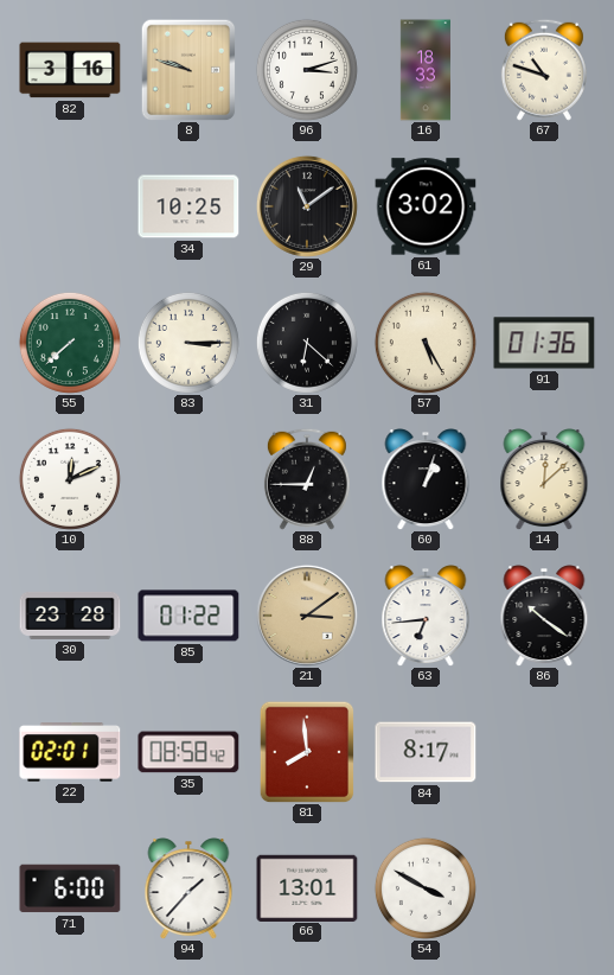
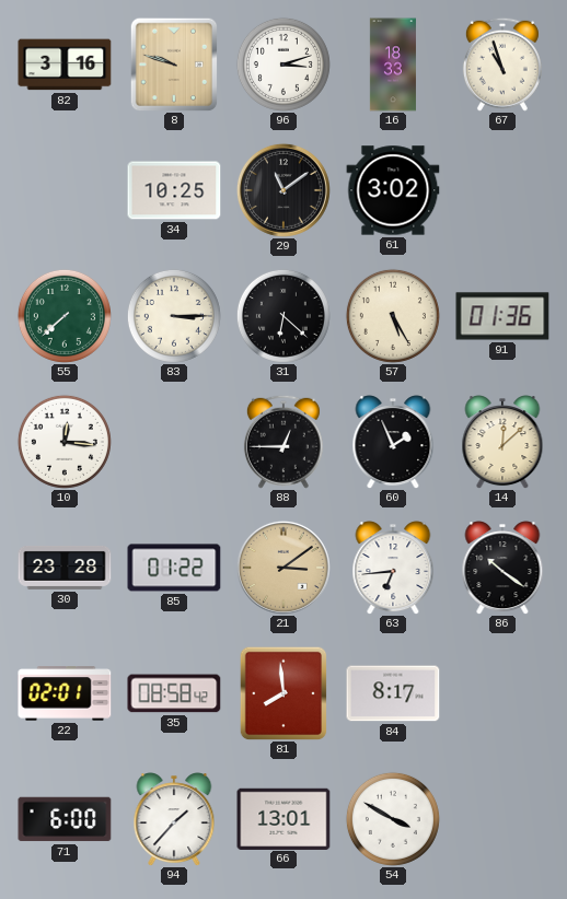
67: 10:48 -> 10:57 (502, 65)
10: 12:11 -> 12:16 (65, 442)
60: 1:03 -> 1:56 (393, 442)
